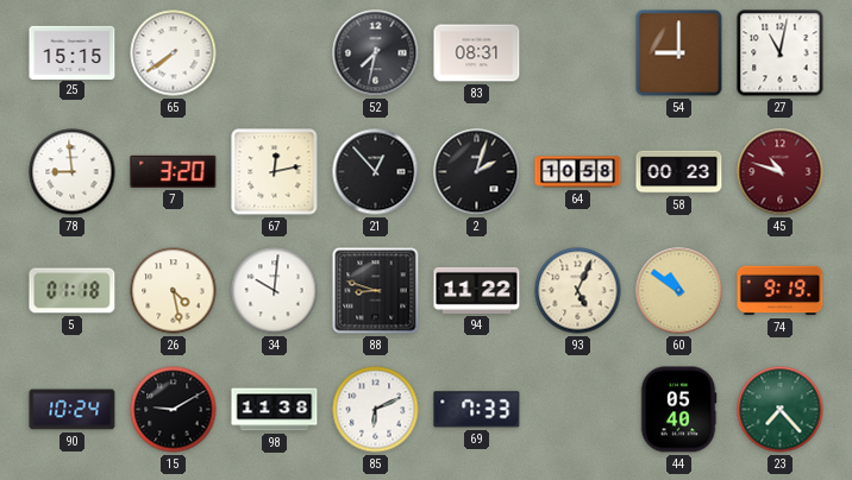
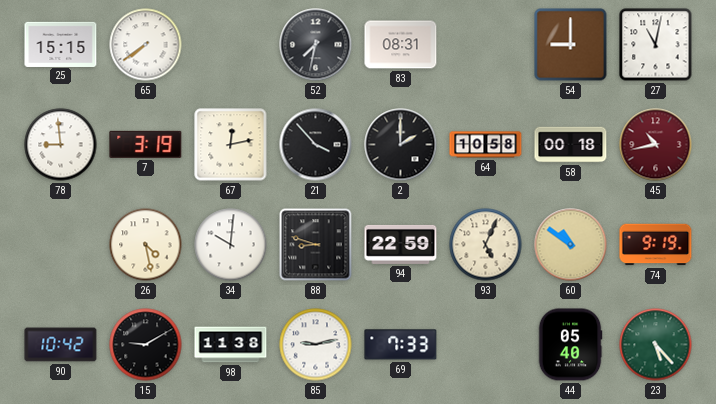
7: 3:20 -> 3:19 (146, 144)
21: 12:53 -> 3:53 (316, 145)
2: 2:03 -> 2:00 (401, 145)
58: 00:23 -> 00:18 (571, 145)
45: 10:48 -> 10:43 (656, 145)
5: 01:18 -> none (73, 291)
94: 11:22 -> 22:59 (401, 244)
90: 10:24 -> 10:42 (61, 345)
85: 6:11 -> 9:13 (316, 345)
23: 7:23 -> 5:23 (656, 345)
